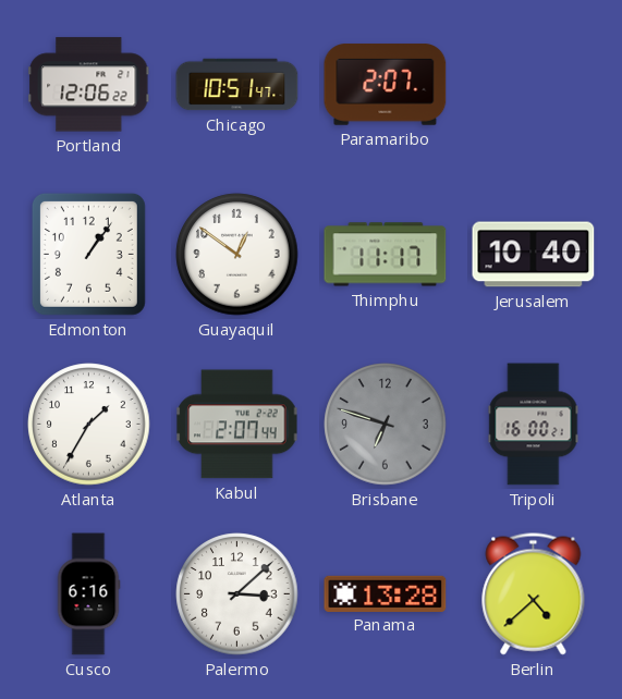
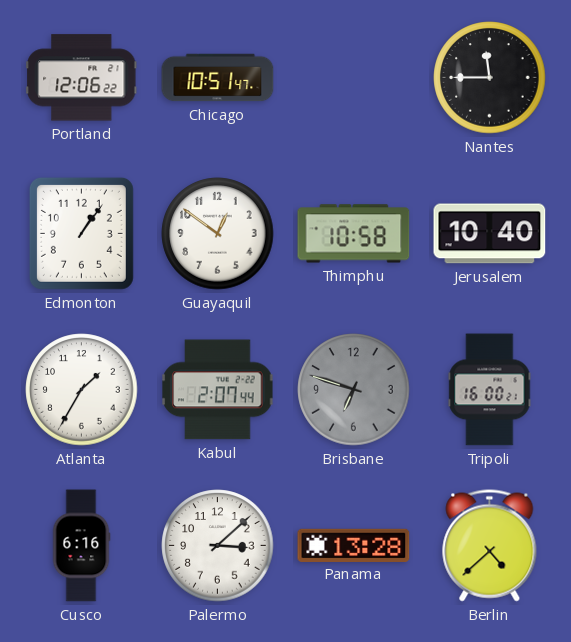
Paramaribo: 2:07 -> none (386, 85)
Nantes: none -> 11:45 (490, 78)
Thimphu: 11:17 -> 10:58 (354, 234)
